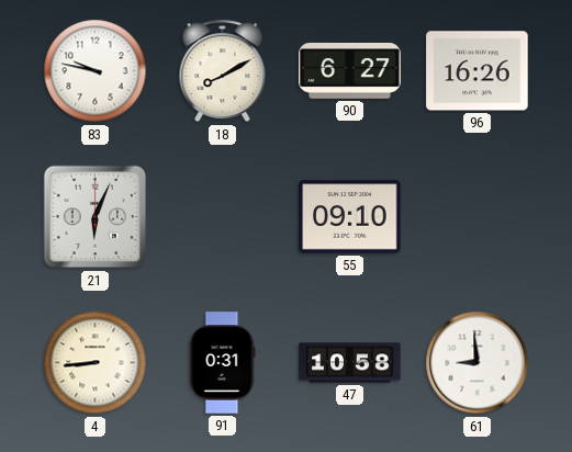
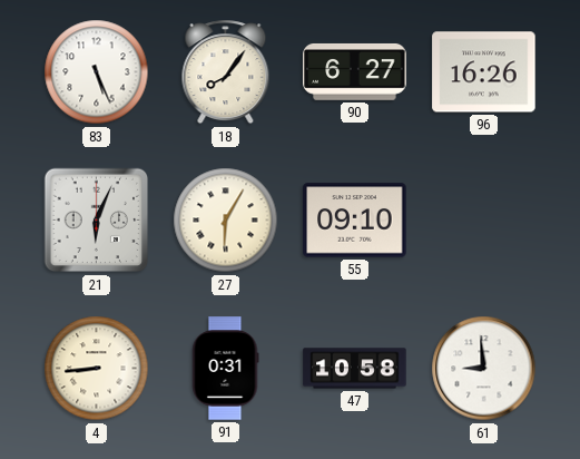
83: 9:47 -> 5:26 (97, 72)
18: 8:10 -> 8:06 (226, 72)
27: none -> 6:05 (226, 221)
